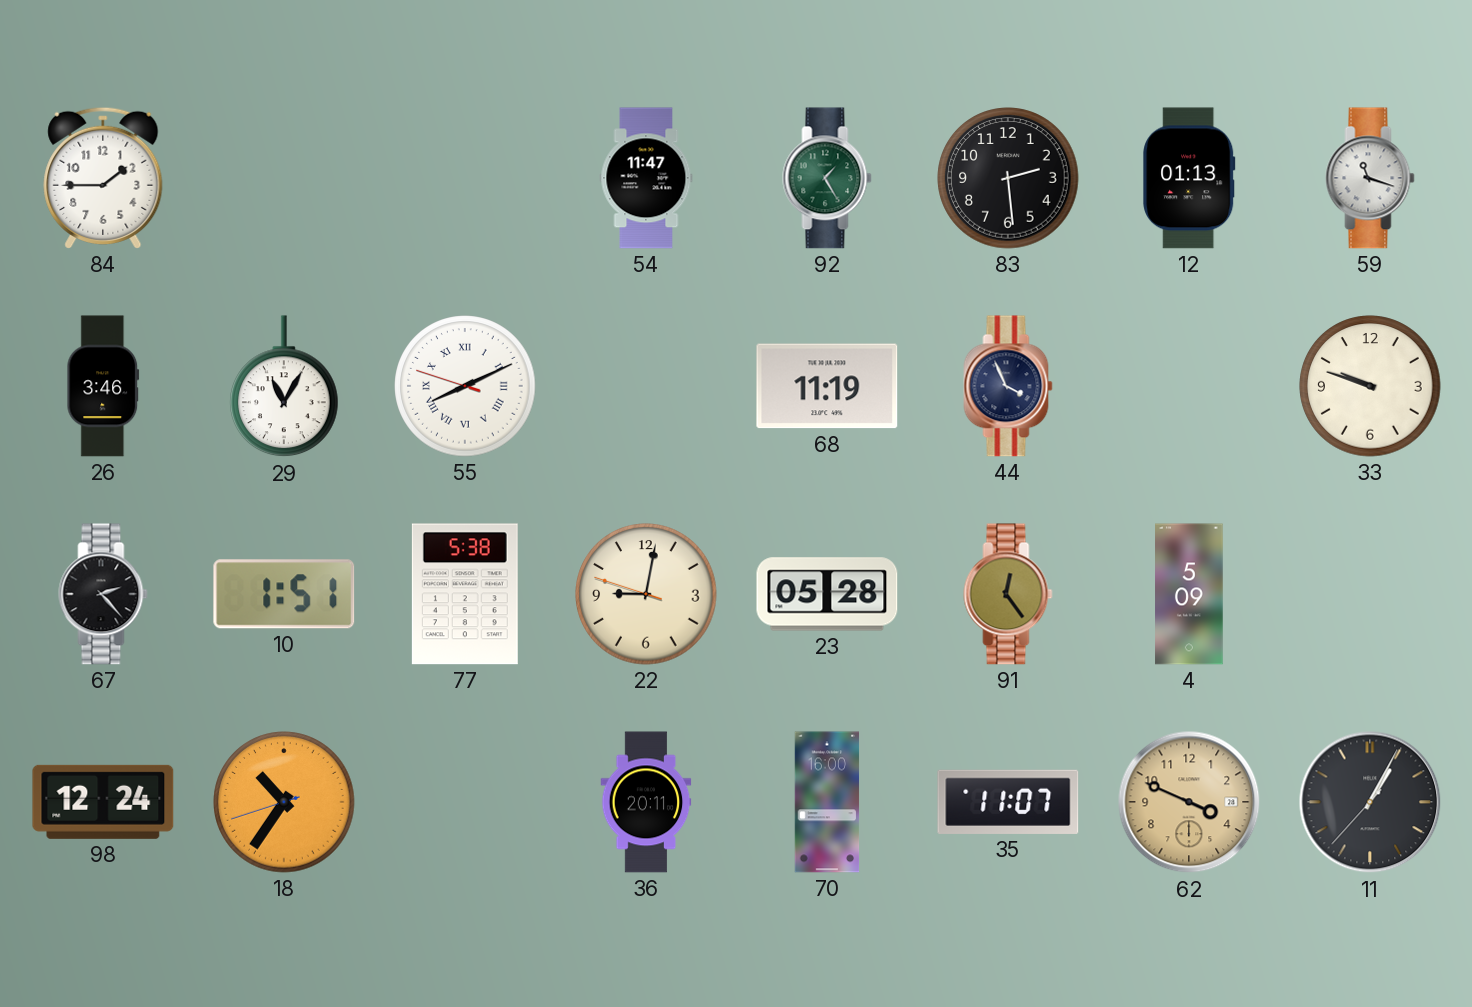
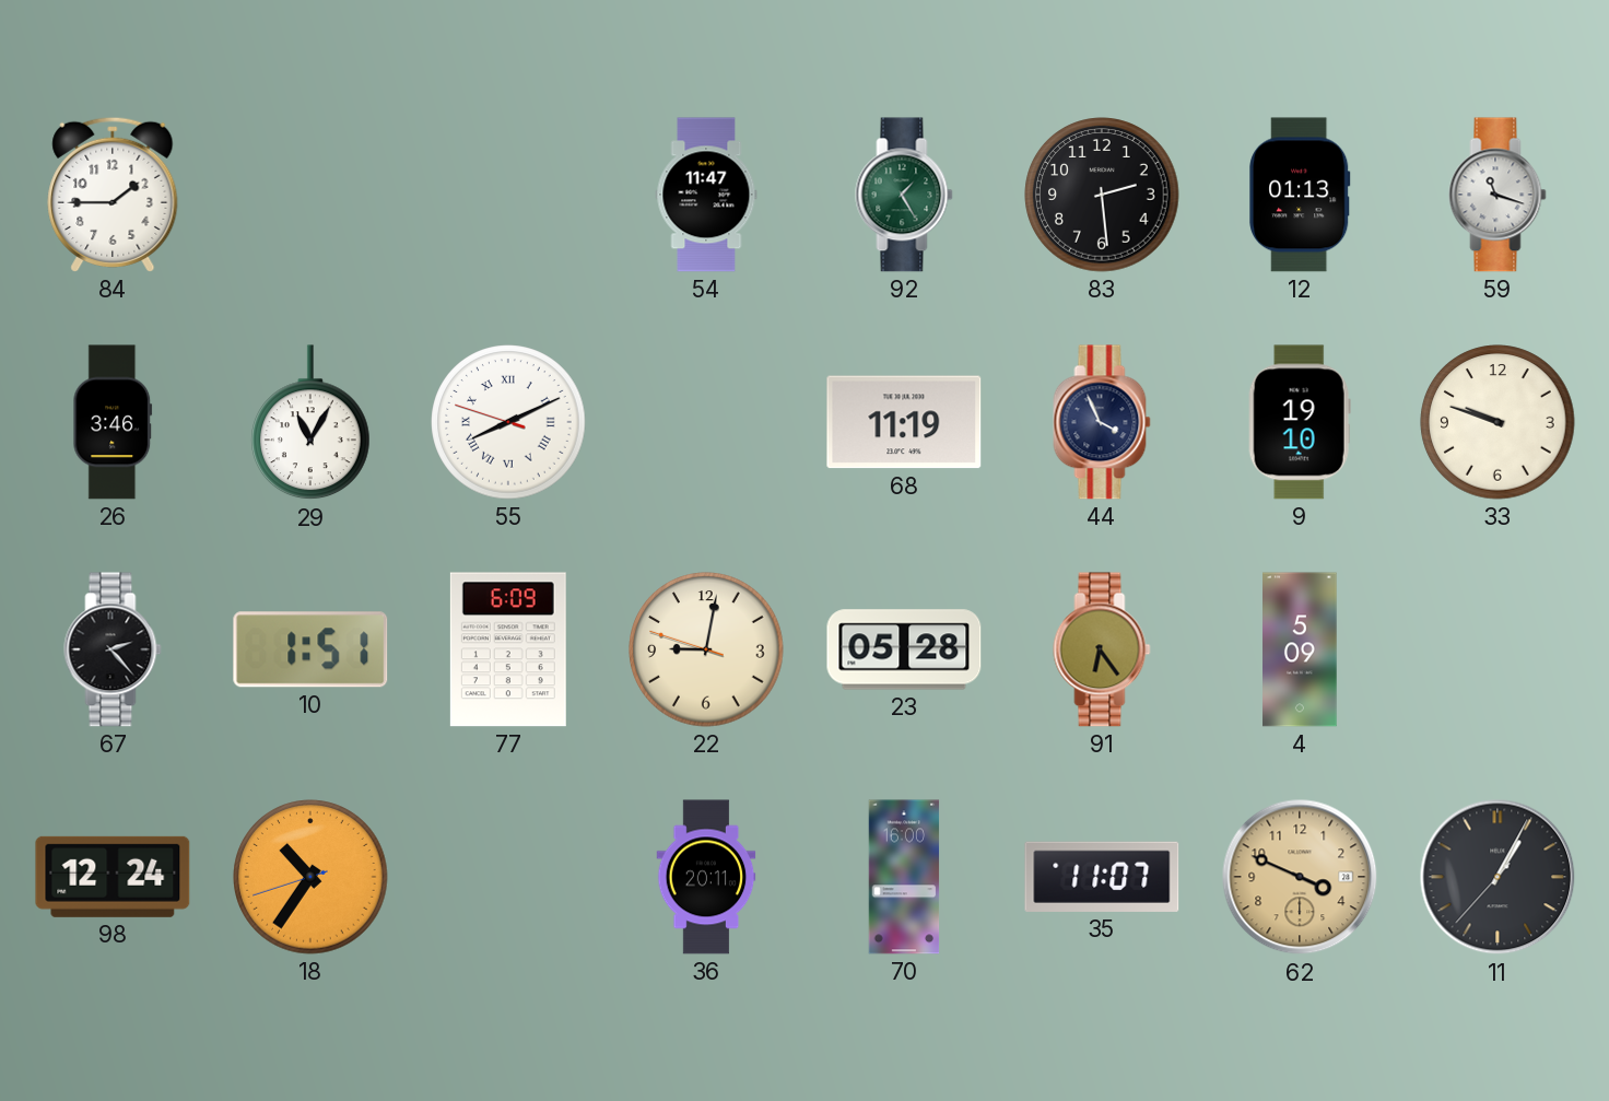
9: none -> 19:10 (1300, 422)
77: 5:38 -> 6:09 (508, 649)
91: 12:24 -> 6:24 (1102, 649)
